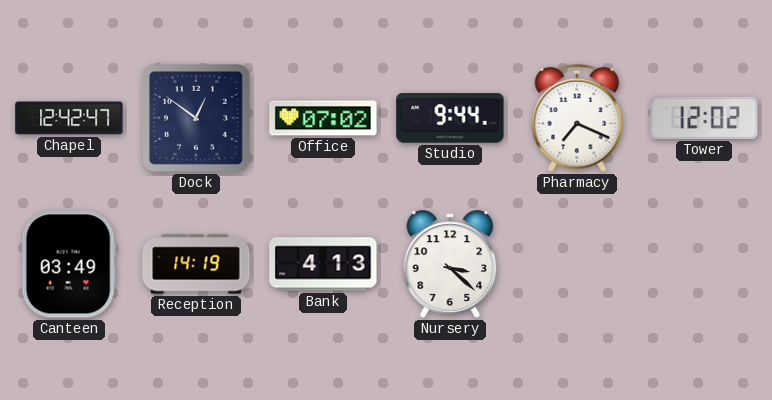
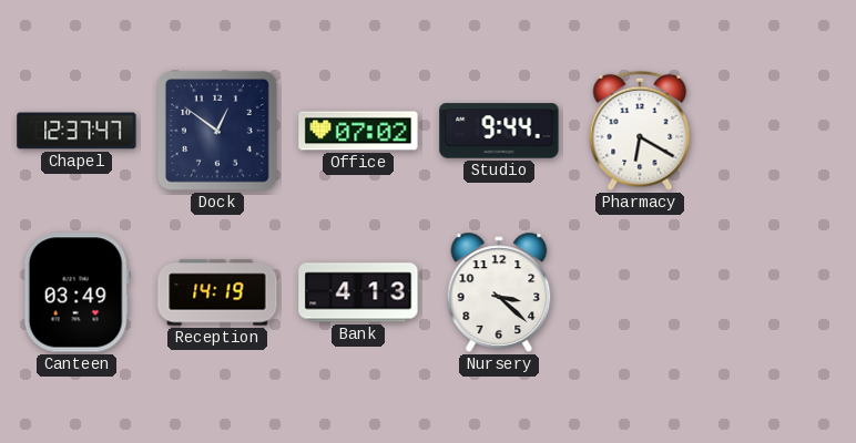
Chapel: 12:42 -> 12:37 (77, 131)
Pharmacy: 7:19 -> 6:20 (640, 131)
Tower: 12:02 -> none (704, 118)
